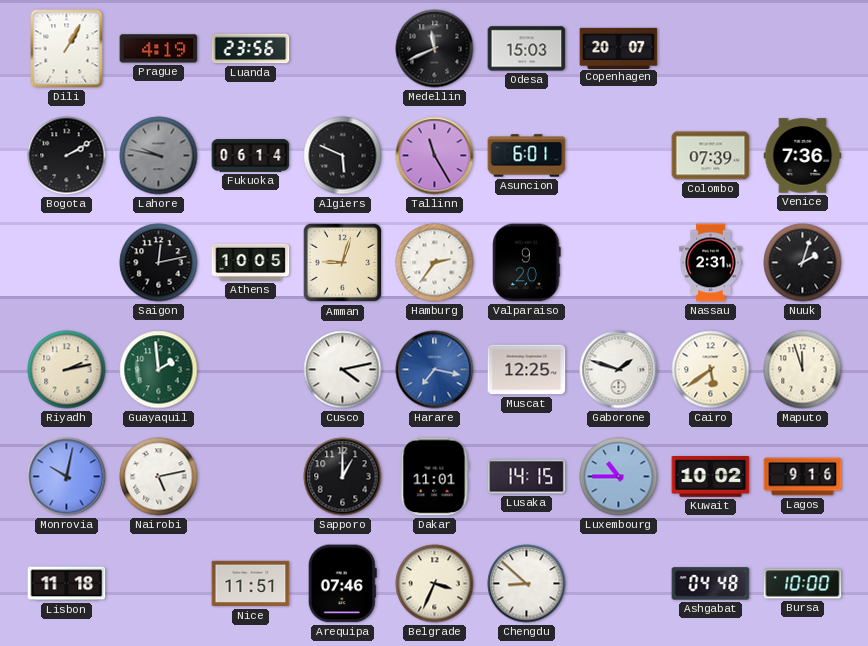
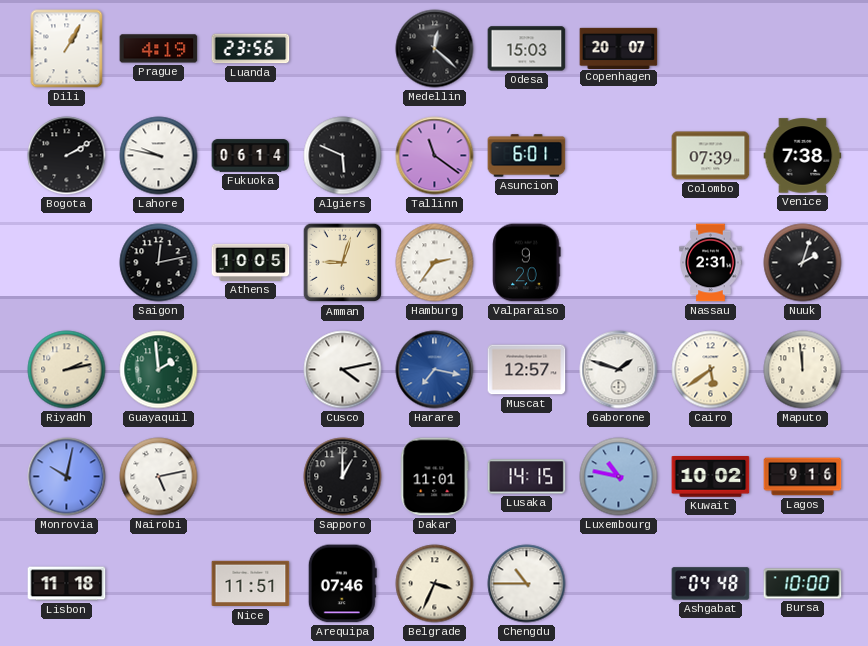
Medellin: 11:41 -> 12:22 (435, 49)
Lahore dial: grey -> white (159, 156)
Tallinn: 11:25 -> 11:21 (435, 156)
Venice: 7:36 -> 7:38 (803, 156)
Muscat: 12:25 -> 12:57 (527, 370)
Maputo: 11:57 -> 11:59 (803, 370)
Luxembourg: 10:45 -> 10:47 (619, 477)
Chengdu: 8:52 -> 10:45 (527, 584)
